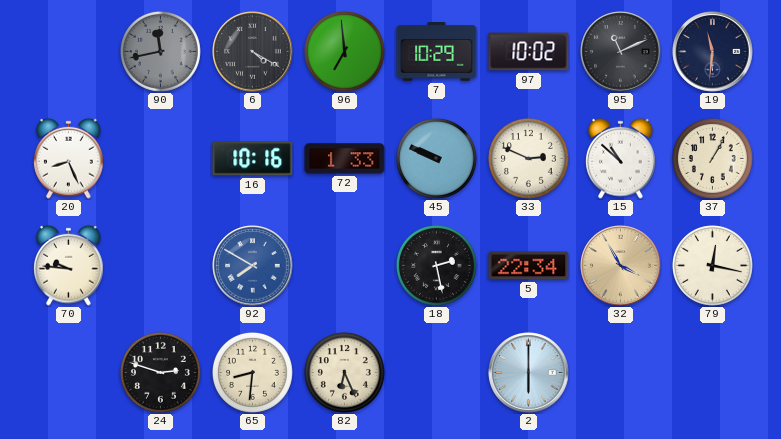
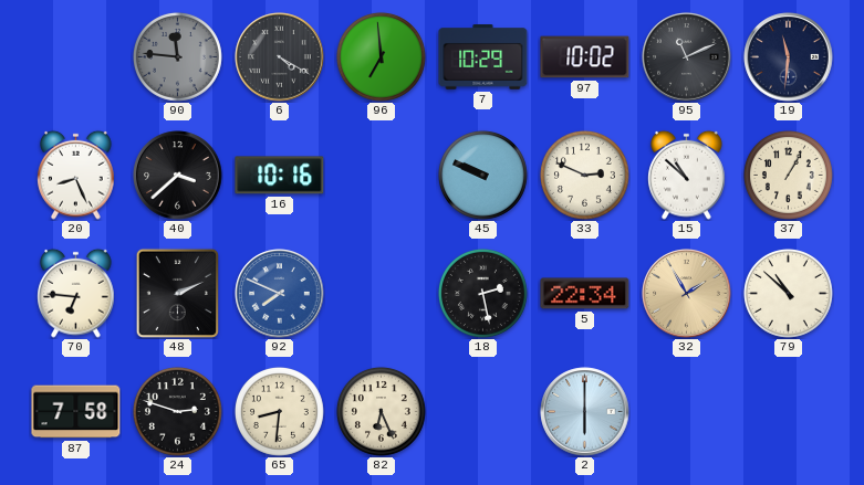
90: 11:43 -> 11:46 (177, 56)
40: none -> 3:38 (178, 176)
72: 1:33 -> none (345, 159)
70: 9:46 -> 6:46 (76, 293)
48: none -> 2:11 (177, 293)
92: 7:50 -> 7:49 (280, 294)
32: 3:55 -> 1:55 (687, 294)
79: 12:17 -> 10:52 (788, 293)
87: none -> 7:58 (76, 412)
